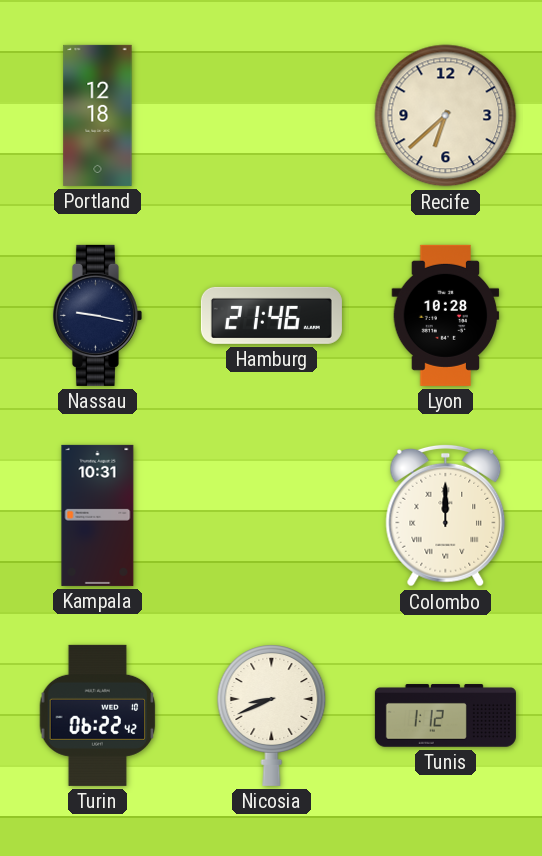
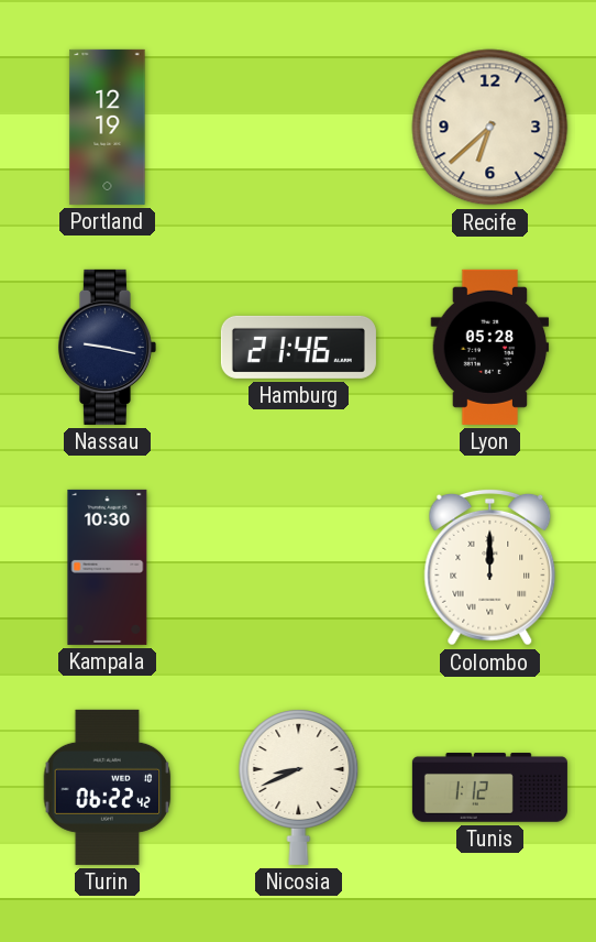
Portland: 12:18 -> 12:19 (108, 127)
Lyon: 10:28 -> 05:28 (490, 347)
Kampala: 10:31 -> 10:30 (108, 567)
